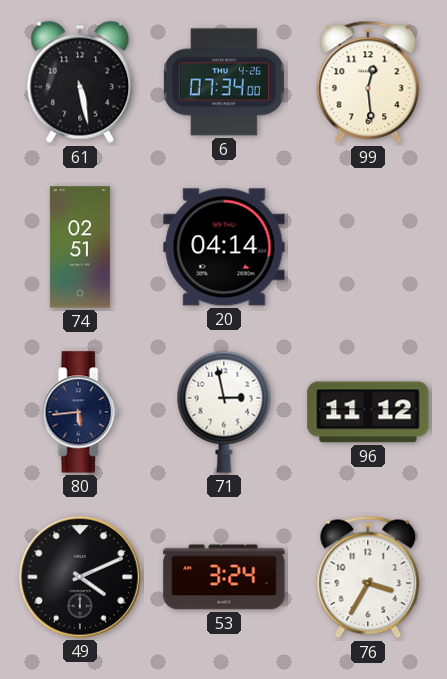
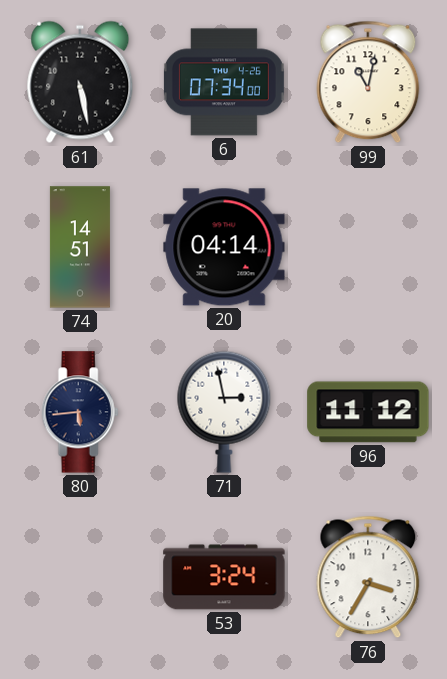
99: 12:29 -> 11:02 (368, 82)
74: 02:51 -> 14:51 (80, 247)
49: 4:11 -> none (80, 577)
